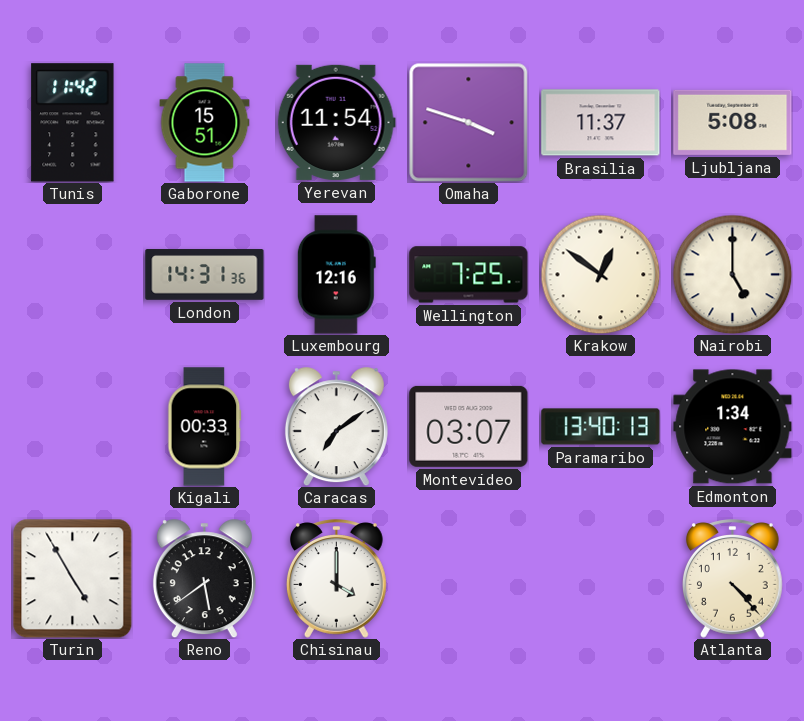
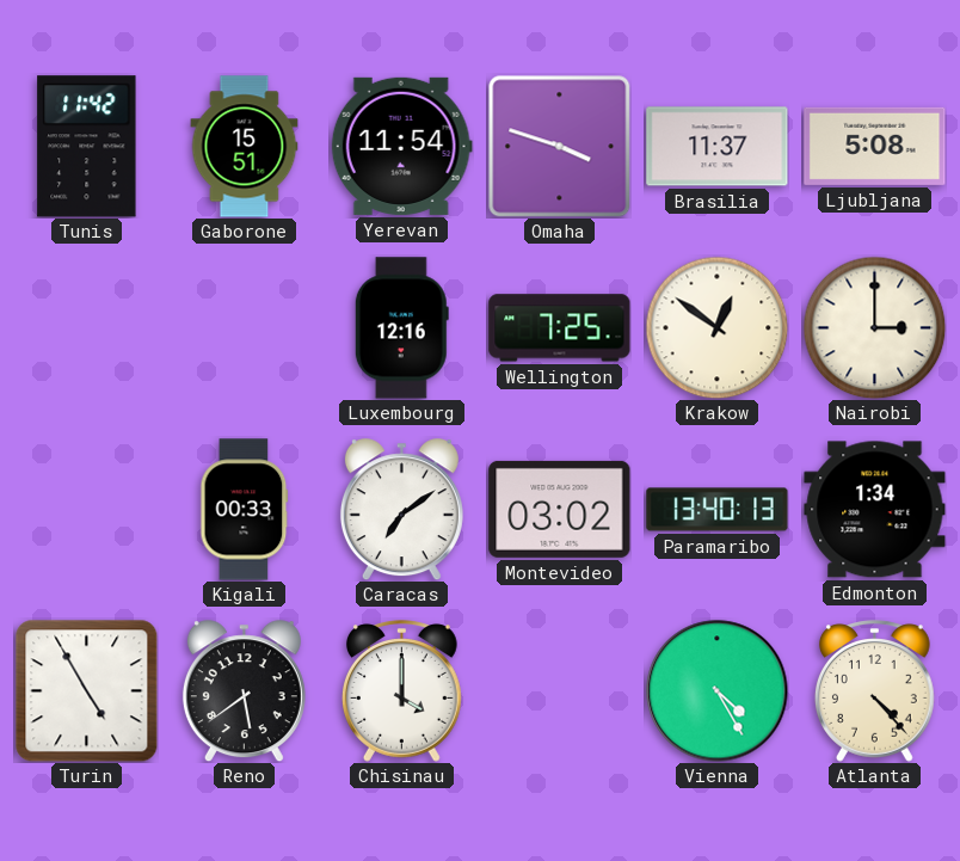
London: 14:31 -> none (205, 275)
Nairobi: 5:00 -> 3:00 (874, 327)
Montevideo: 03:07 -> 03:02 (560, 509)
Vienna: none -> 4:25 (718, 691)
